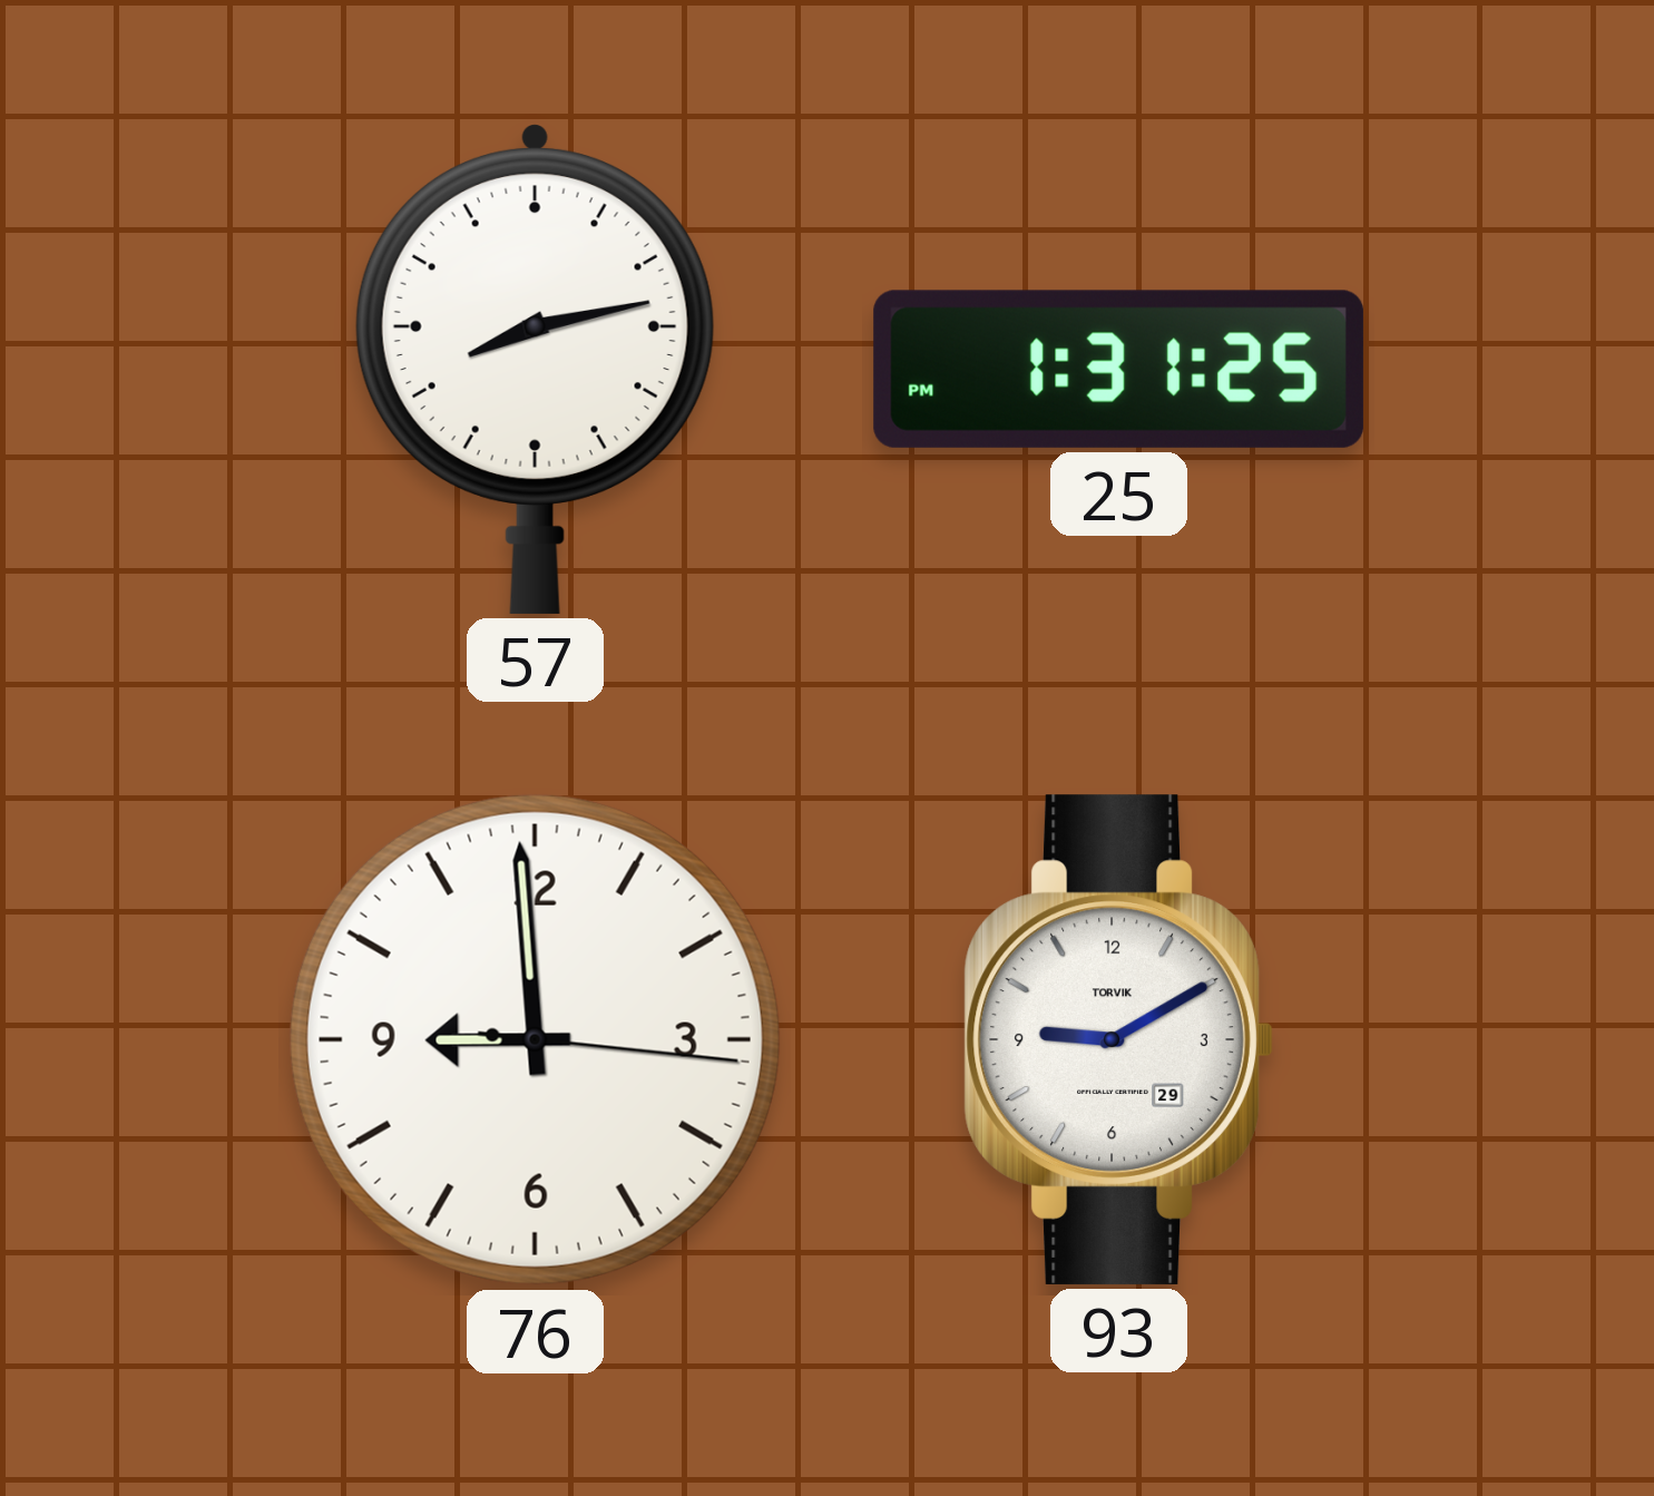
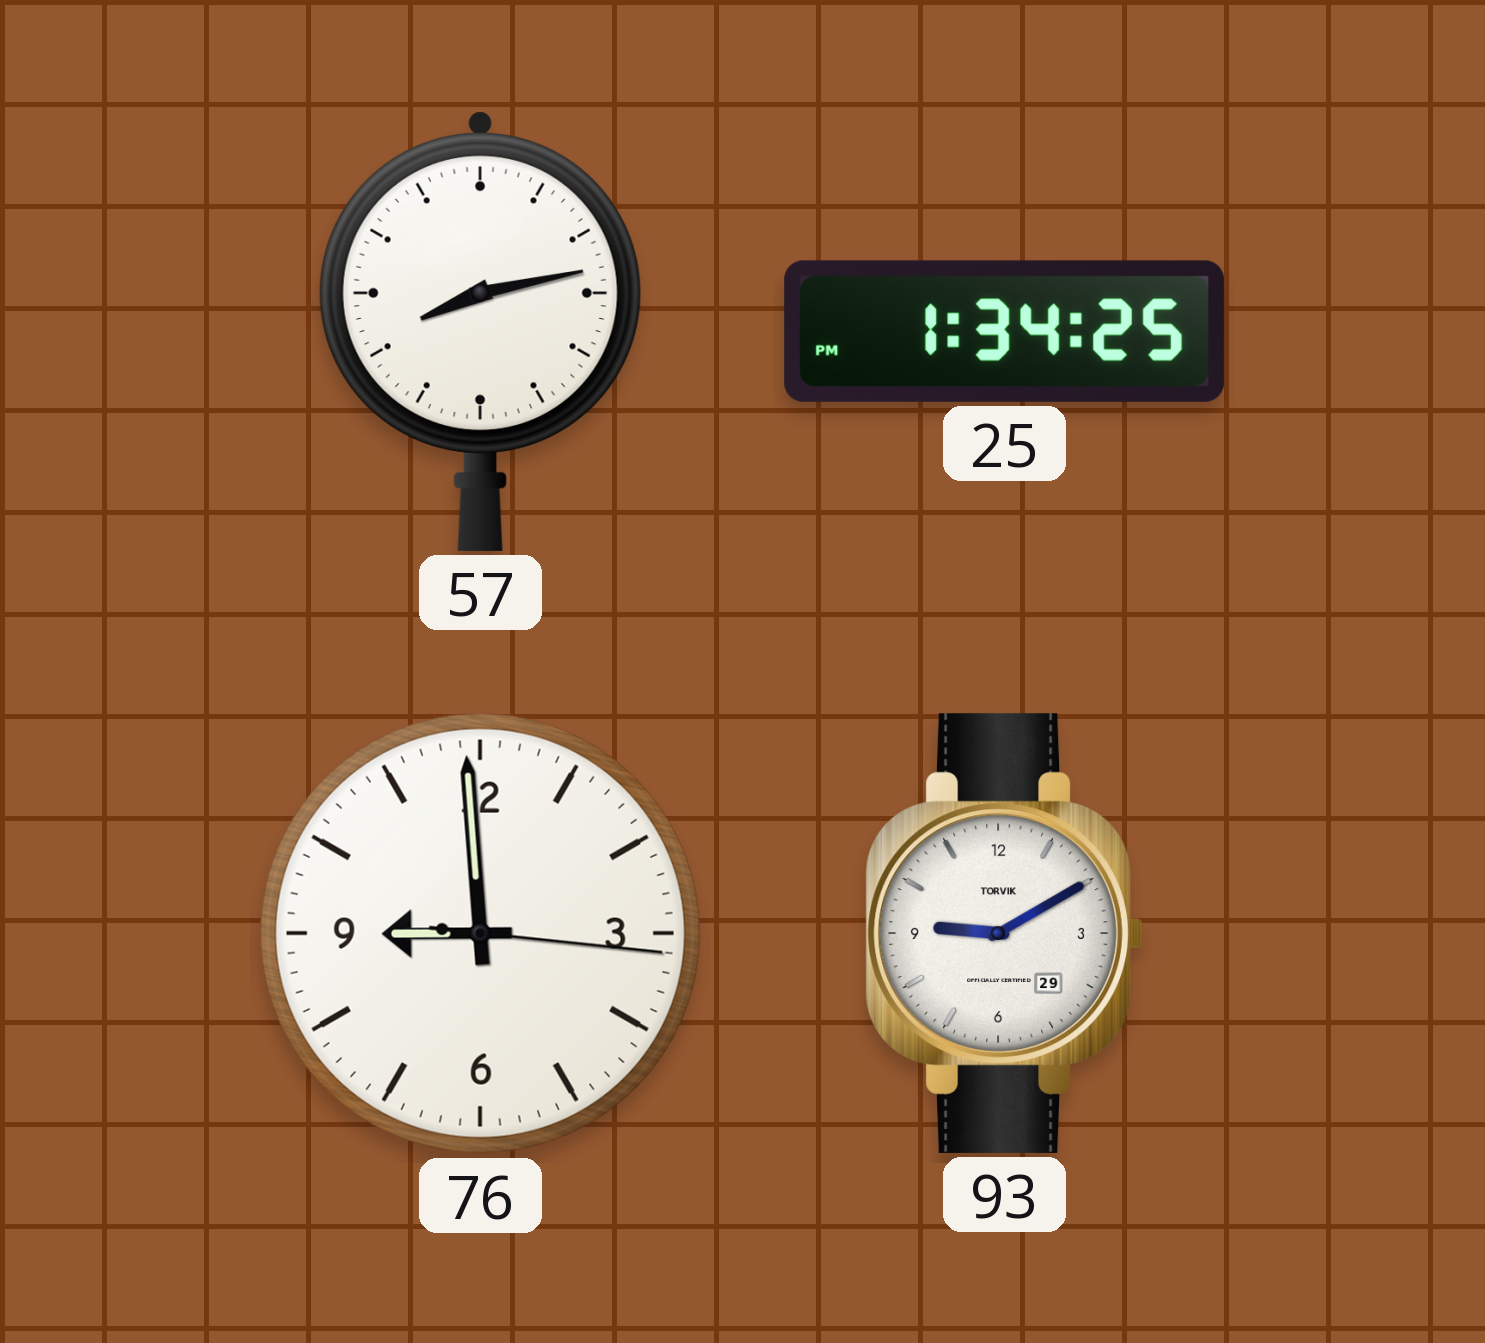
25: 1:31 -> 1:34 (1004, 331)
